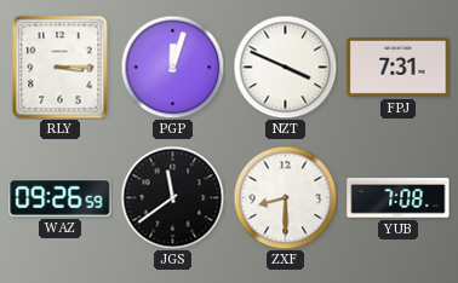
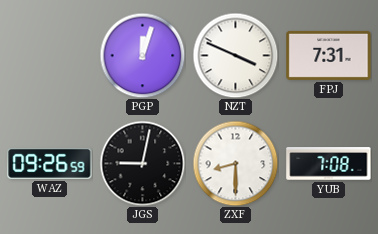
RLY: 3:15 -> none (61, 67)
JGS: 11:39 -> 9:02 (142, 163)
